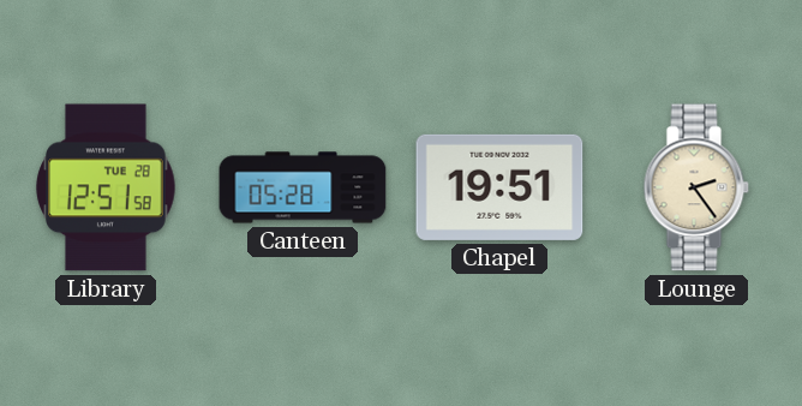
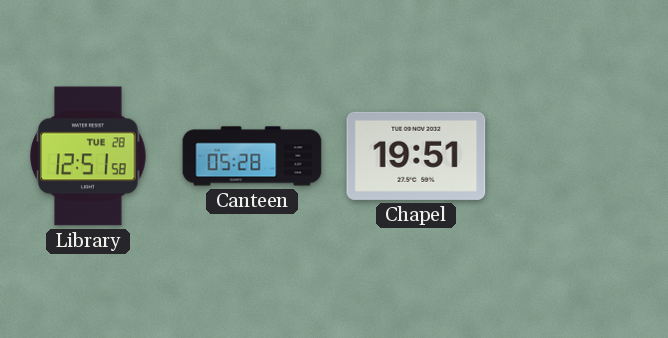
Lounge: 2:24 -> none (696, 187)
